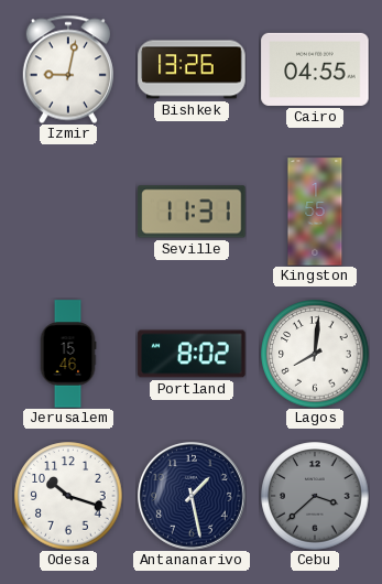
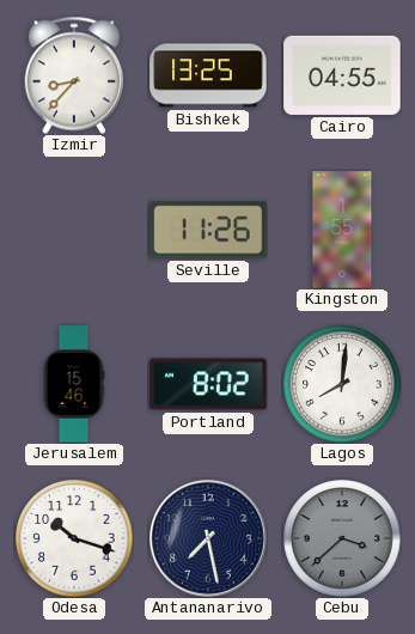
Izmir: 9:02 -> 8:37 (74, 75)
Bishkek: 13:26 -> 13:25 (208, 75)
Seville: 11:31 -> 11:26 (208, 230)
Antananarivo: 1:28 -> 7:28 (208, 538)
